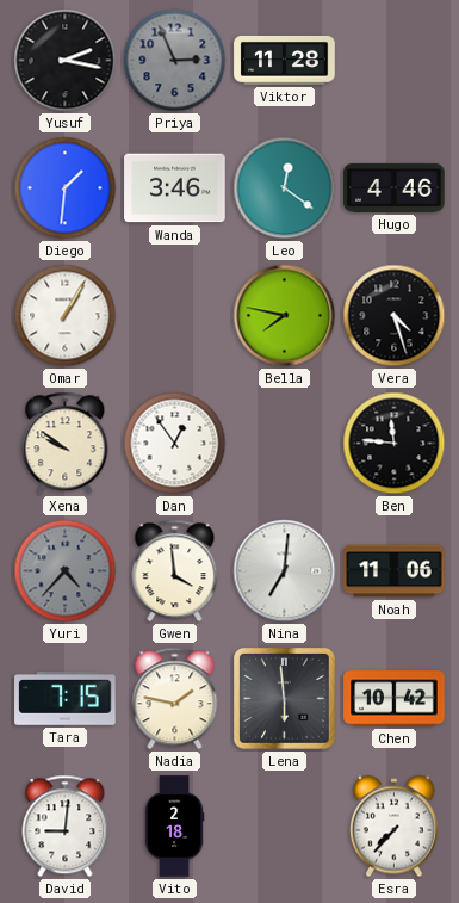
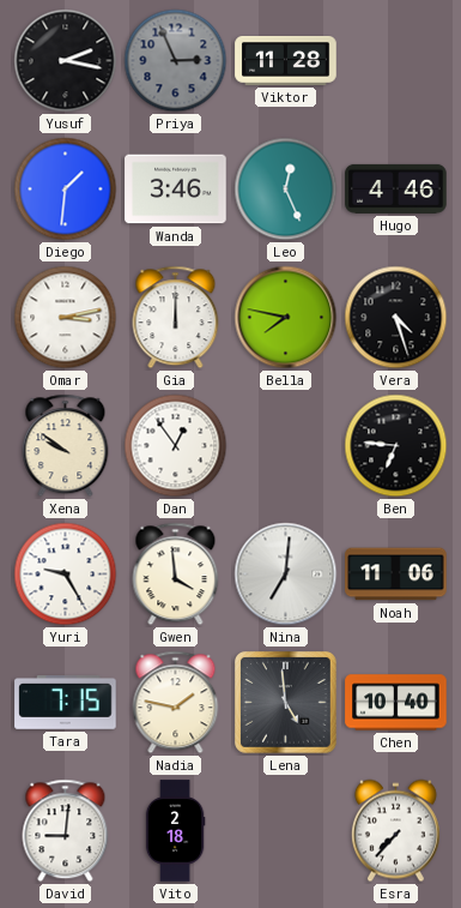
Leo: 12:21 -> 12:26 (286, 190)
Omar: 1:05 -> 3:13 (66, 318)
Gia: none -> 12:00 (176, 318)
Ben: 11:46 -> 6:46 (396, 446)
Yuri: 4:37 -> 9:25 (66, 575)
Yuri dial: grey -> white (66, 575)
Lena: 5:59 -> 4:59 (286, 703)
Chen: 10:42 -> 10:40 (396, 703)
